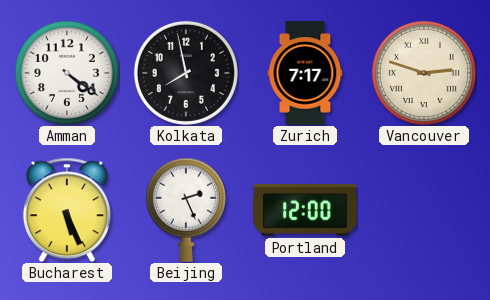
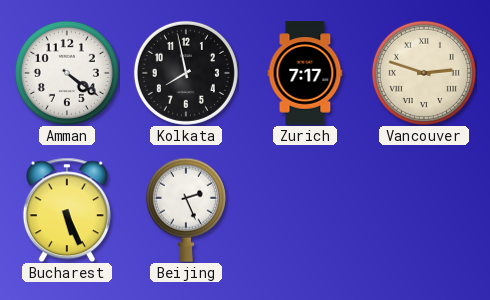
Portland: 12:00 -> none (305, 210)
